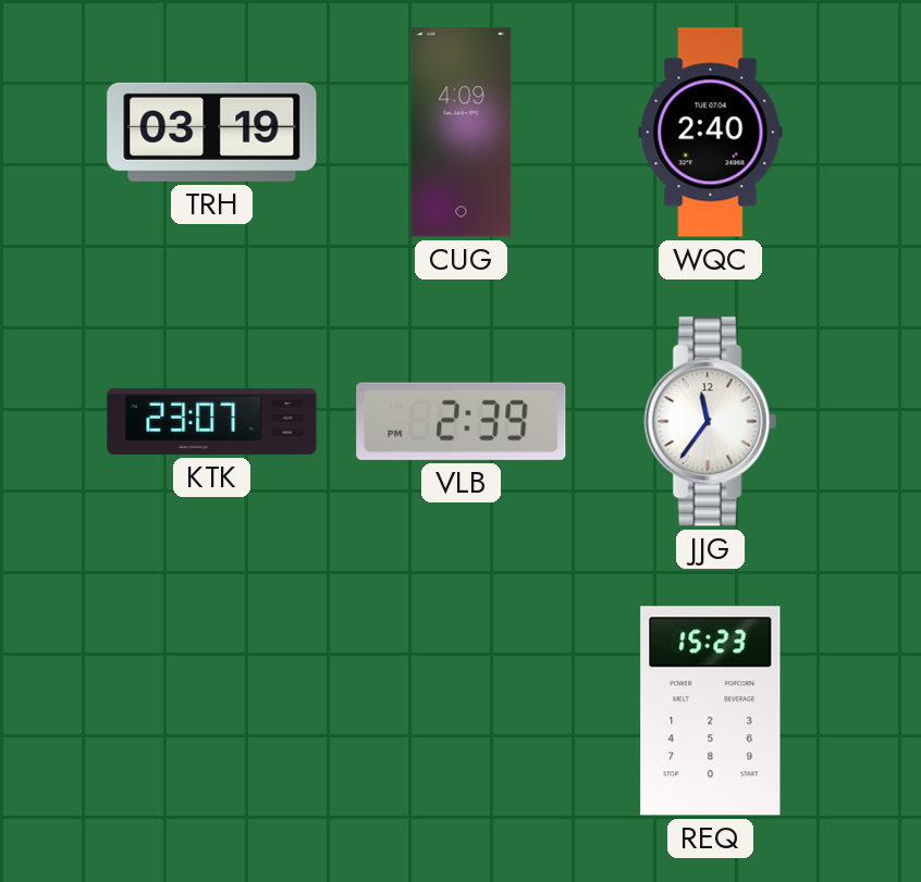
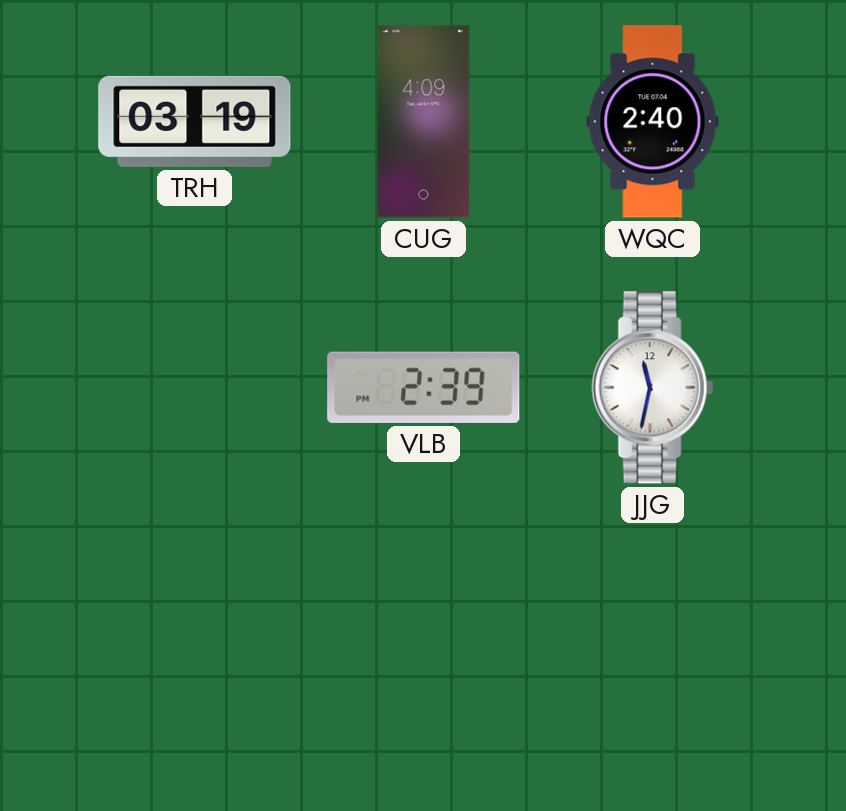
KTK: 23:07 -> none (212, 421)
JJG: 11:36 -> 11:32 (652, 388)
REQ: 15:23 -> none (711, 711)
